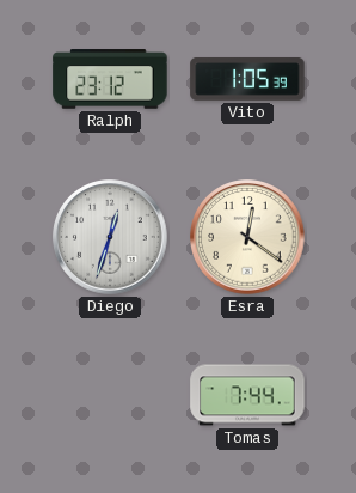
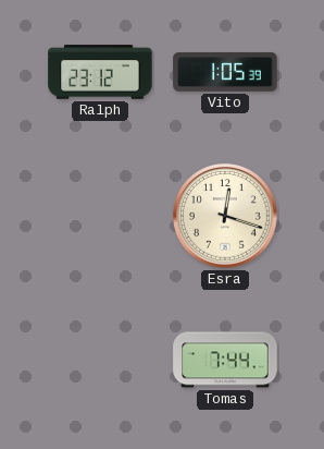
Diego: 12:33 -> none (110, 237)
Esra: 12:21 -> 12:18 (225, 216)
